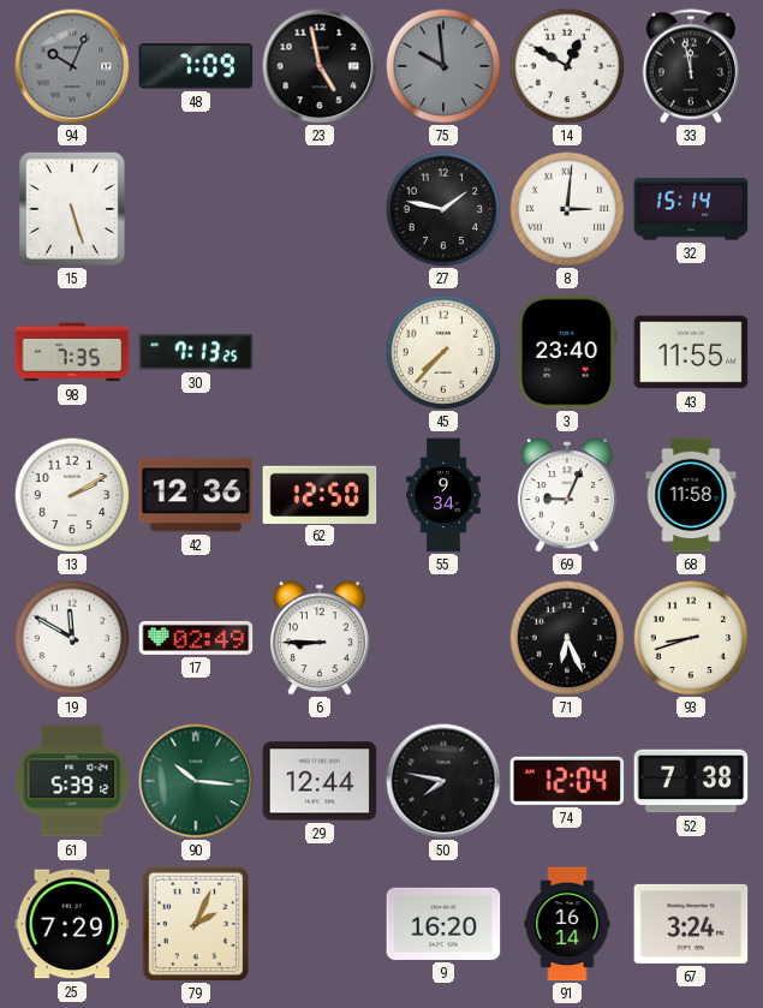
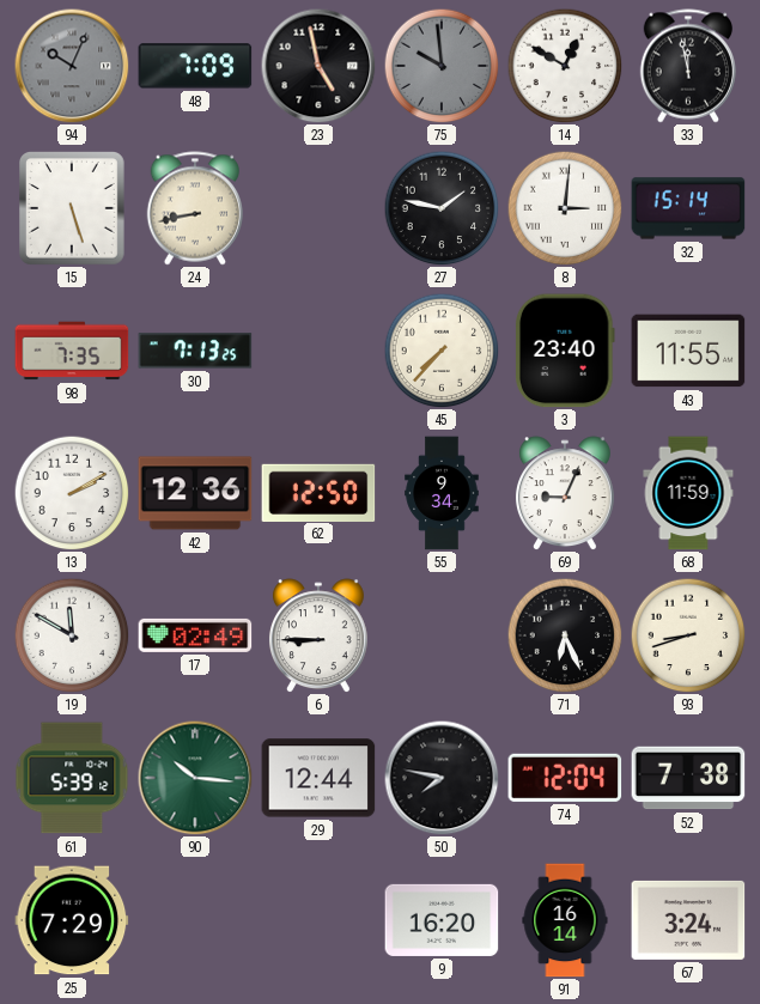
24: none -> 8:43 (194, 208)
68: 11:58 -> 11:59 (688, 493)
79: 2:04 -> none (195, 923)
